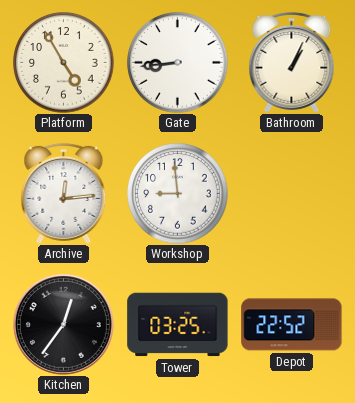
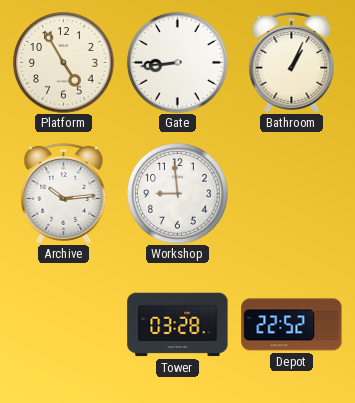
Archive: 12:14 -> 10:14 (64, 193)
Kitchen: 12:36 -> none (63, 324)
Tower: 03:25 -> 03:28 (178, 325)
